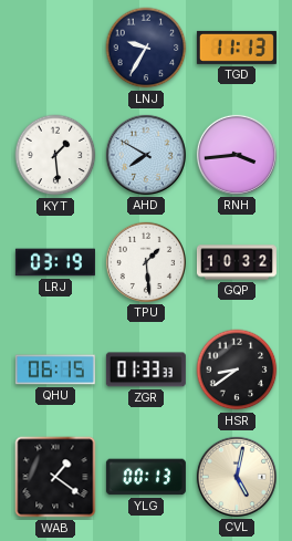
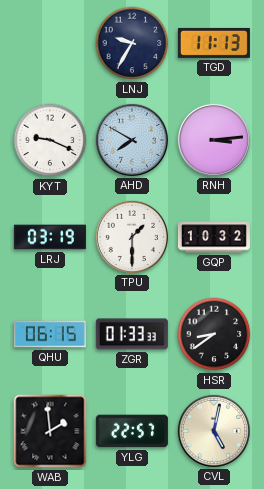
KYT: 1:29 -> 9:19 (50, 140)
RNH: 3:44 -> 3:14 (214, 140)
TPU: 1:29 -> 1:30 (132, 237)
WAB: 1:21 -> 1:59 (50, 431)
YLG: 00:13 -> 22:57 (132, 431)
